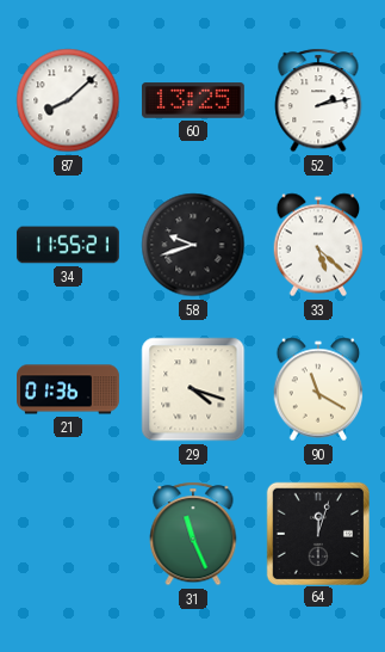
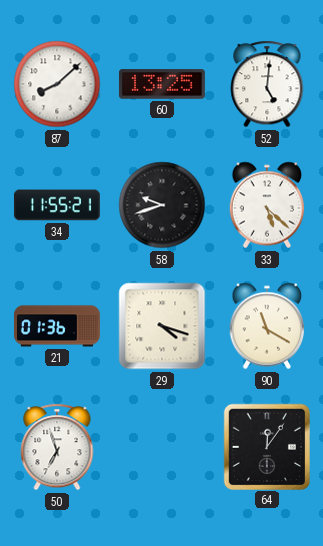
52: 2:13 -> 5:01 (267, 84)
50: none -> 6:57 (57, 447)
31: 11:26 -> none (193, 534)
64: 12:03 -> 12:06 (266, 446)
